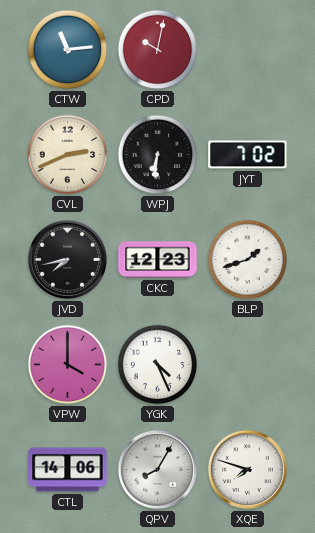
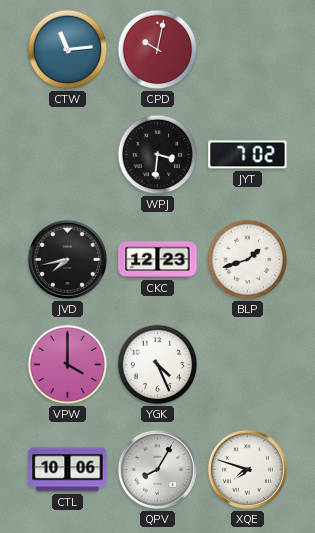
CVL: 2:41 -> none (68, 155)
WPJ: 6:31 -> 3:31 (158, 155)
CTL: 14:06 -> 10:06 (68, 470)
